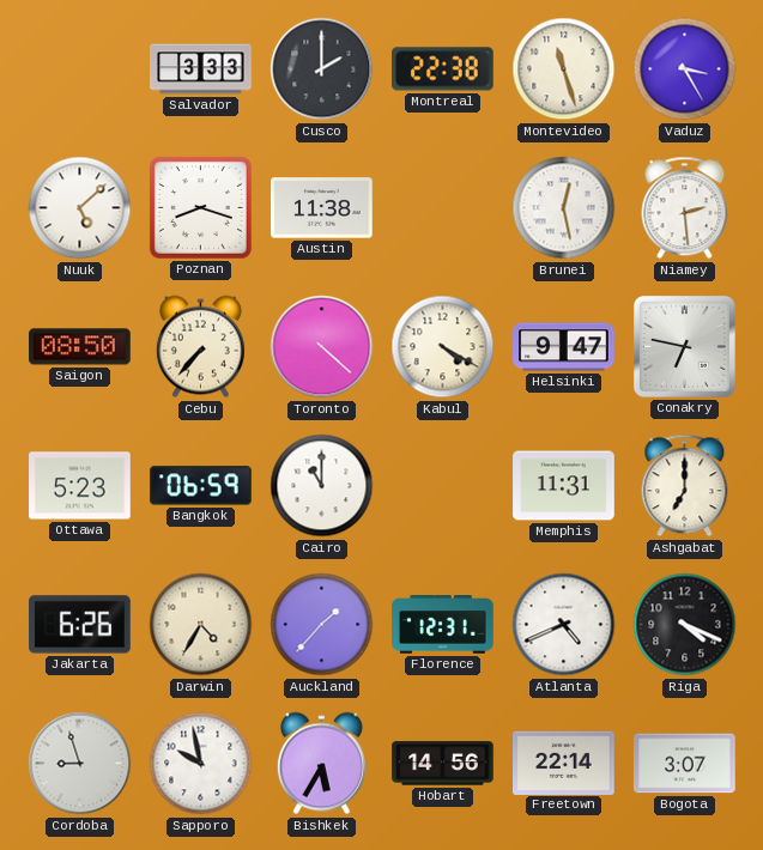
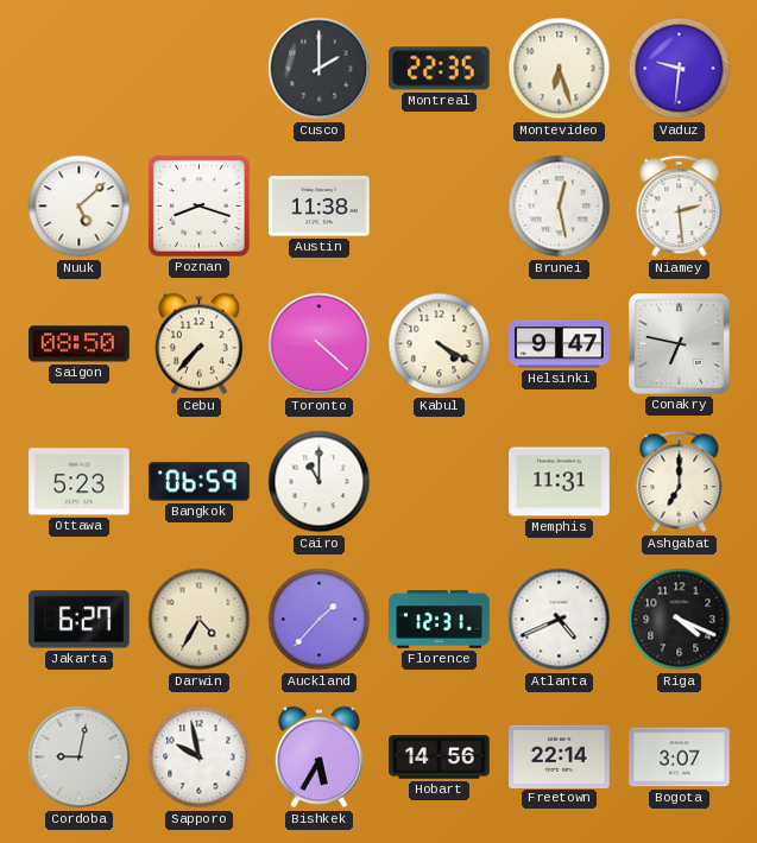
Salvador: 3:33 -> none (201, 69)
Montreal: 22:38 -> 22:35 (440, 69)
Montevideo: 11:27 -> 6:27 (560, 69)
Vaduz: 3:25 -> 9:31 (680, 69)
Jakarta: 6:26 -> 6:27 (80, 620)
Cordoba: 8:57 -> 9:02 (80, 758)
